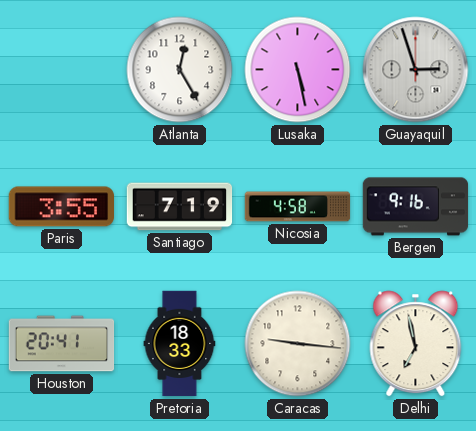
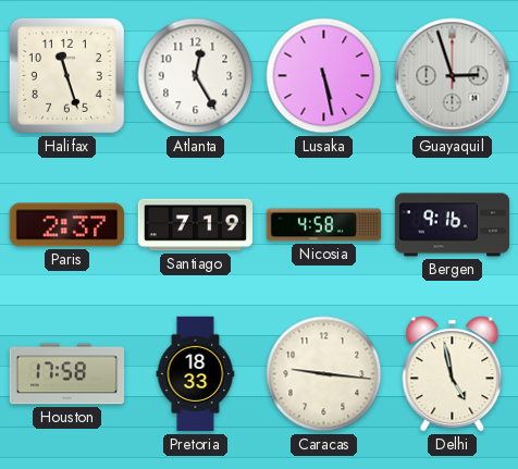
Halifax: none -> 11:27 (66, 75)
Paris: 3:55 -> 2:37 (66, 225)
Houston: 20:41 -> 17:58 (67, 374)
Delhi: 6:58 -> 4:58 (453, 374)
